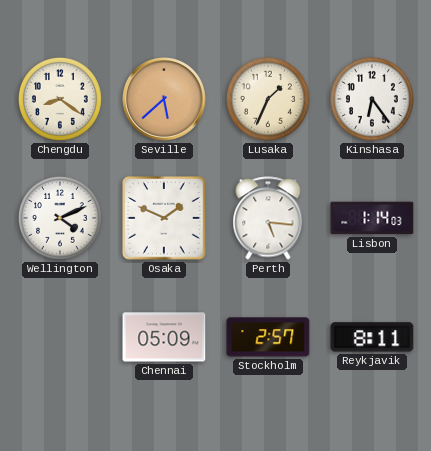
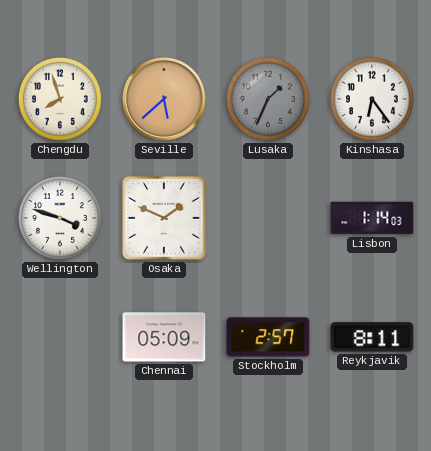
Chengdu: 8:21 -> 7:57 (60, 99)
Lusaka dial: cream -> grey (268, 99)
Wellington: 4:11 -> 3:48 (60, 218)
Perth: 5:16 -> none (268, 218)
